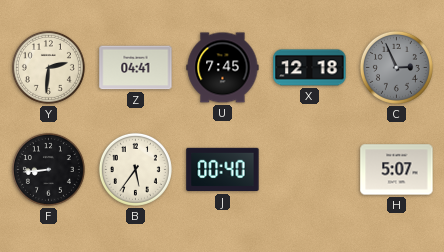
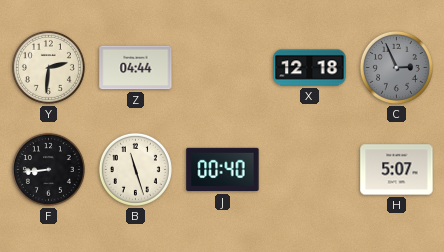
Z: 04:41 -> 04:44 (136, 68)
U: 7:45 -> none (223, 68)
B: 5:36 -> 11:27 (135, 169)
